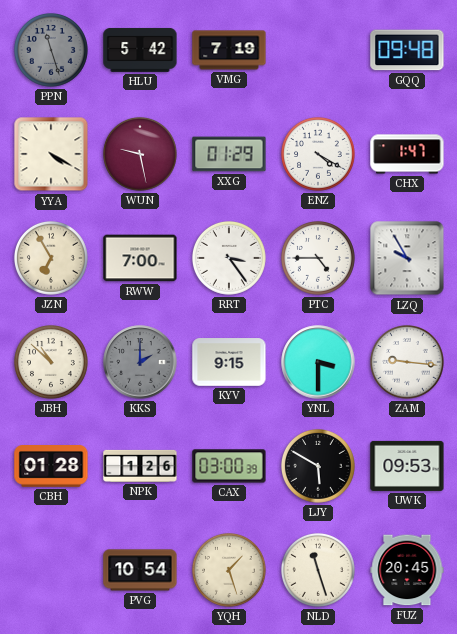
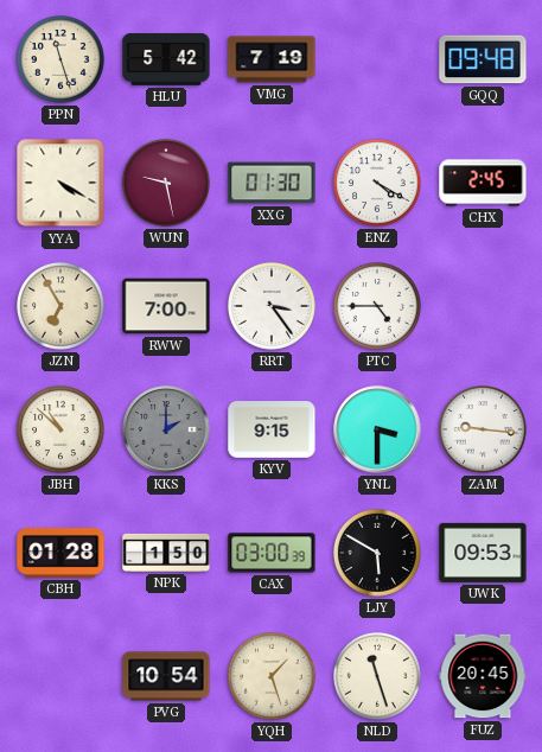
PPN dial: grey -> cream (60, 59)
XXG: 01:29 -> 01:30 (272, 183)
CHX: 1:47 -> 2:45 (483, 183)
LZQ: 9:55 -> none (407, 258)
NPK: 1:26 -> 1:50 (166, 553)
